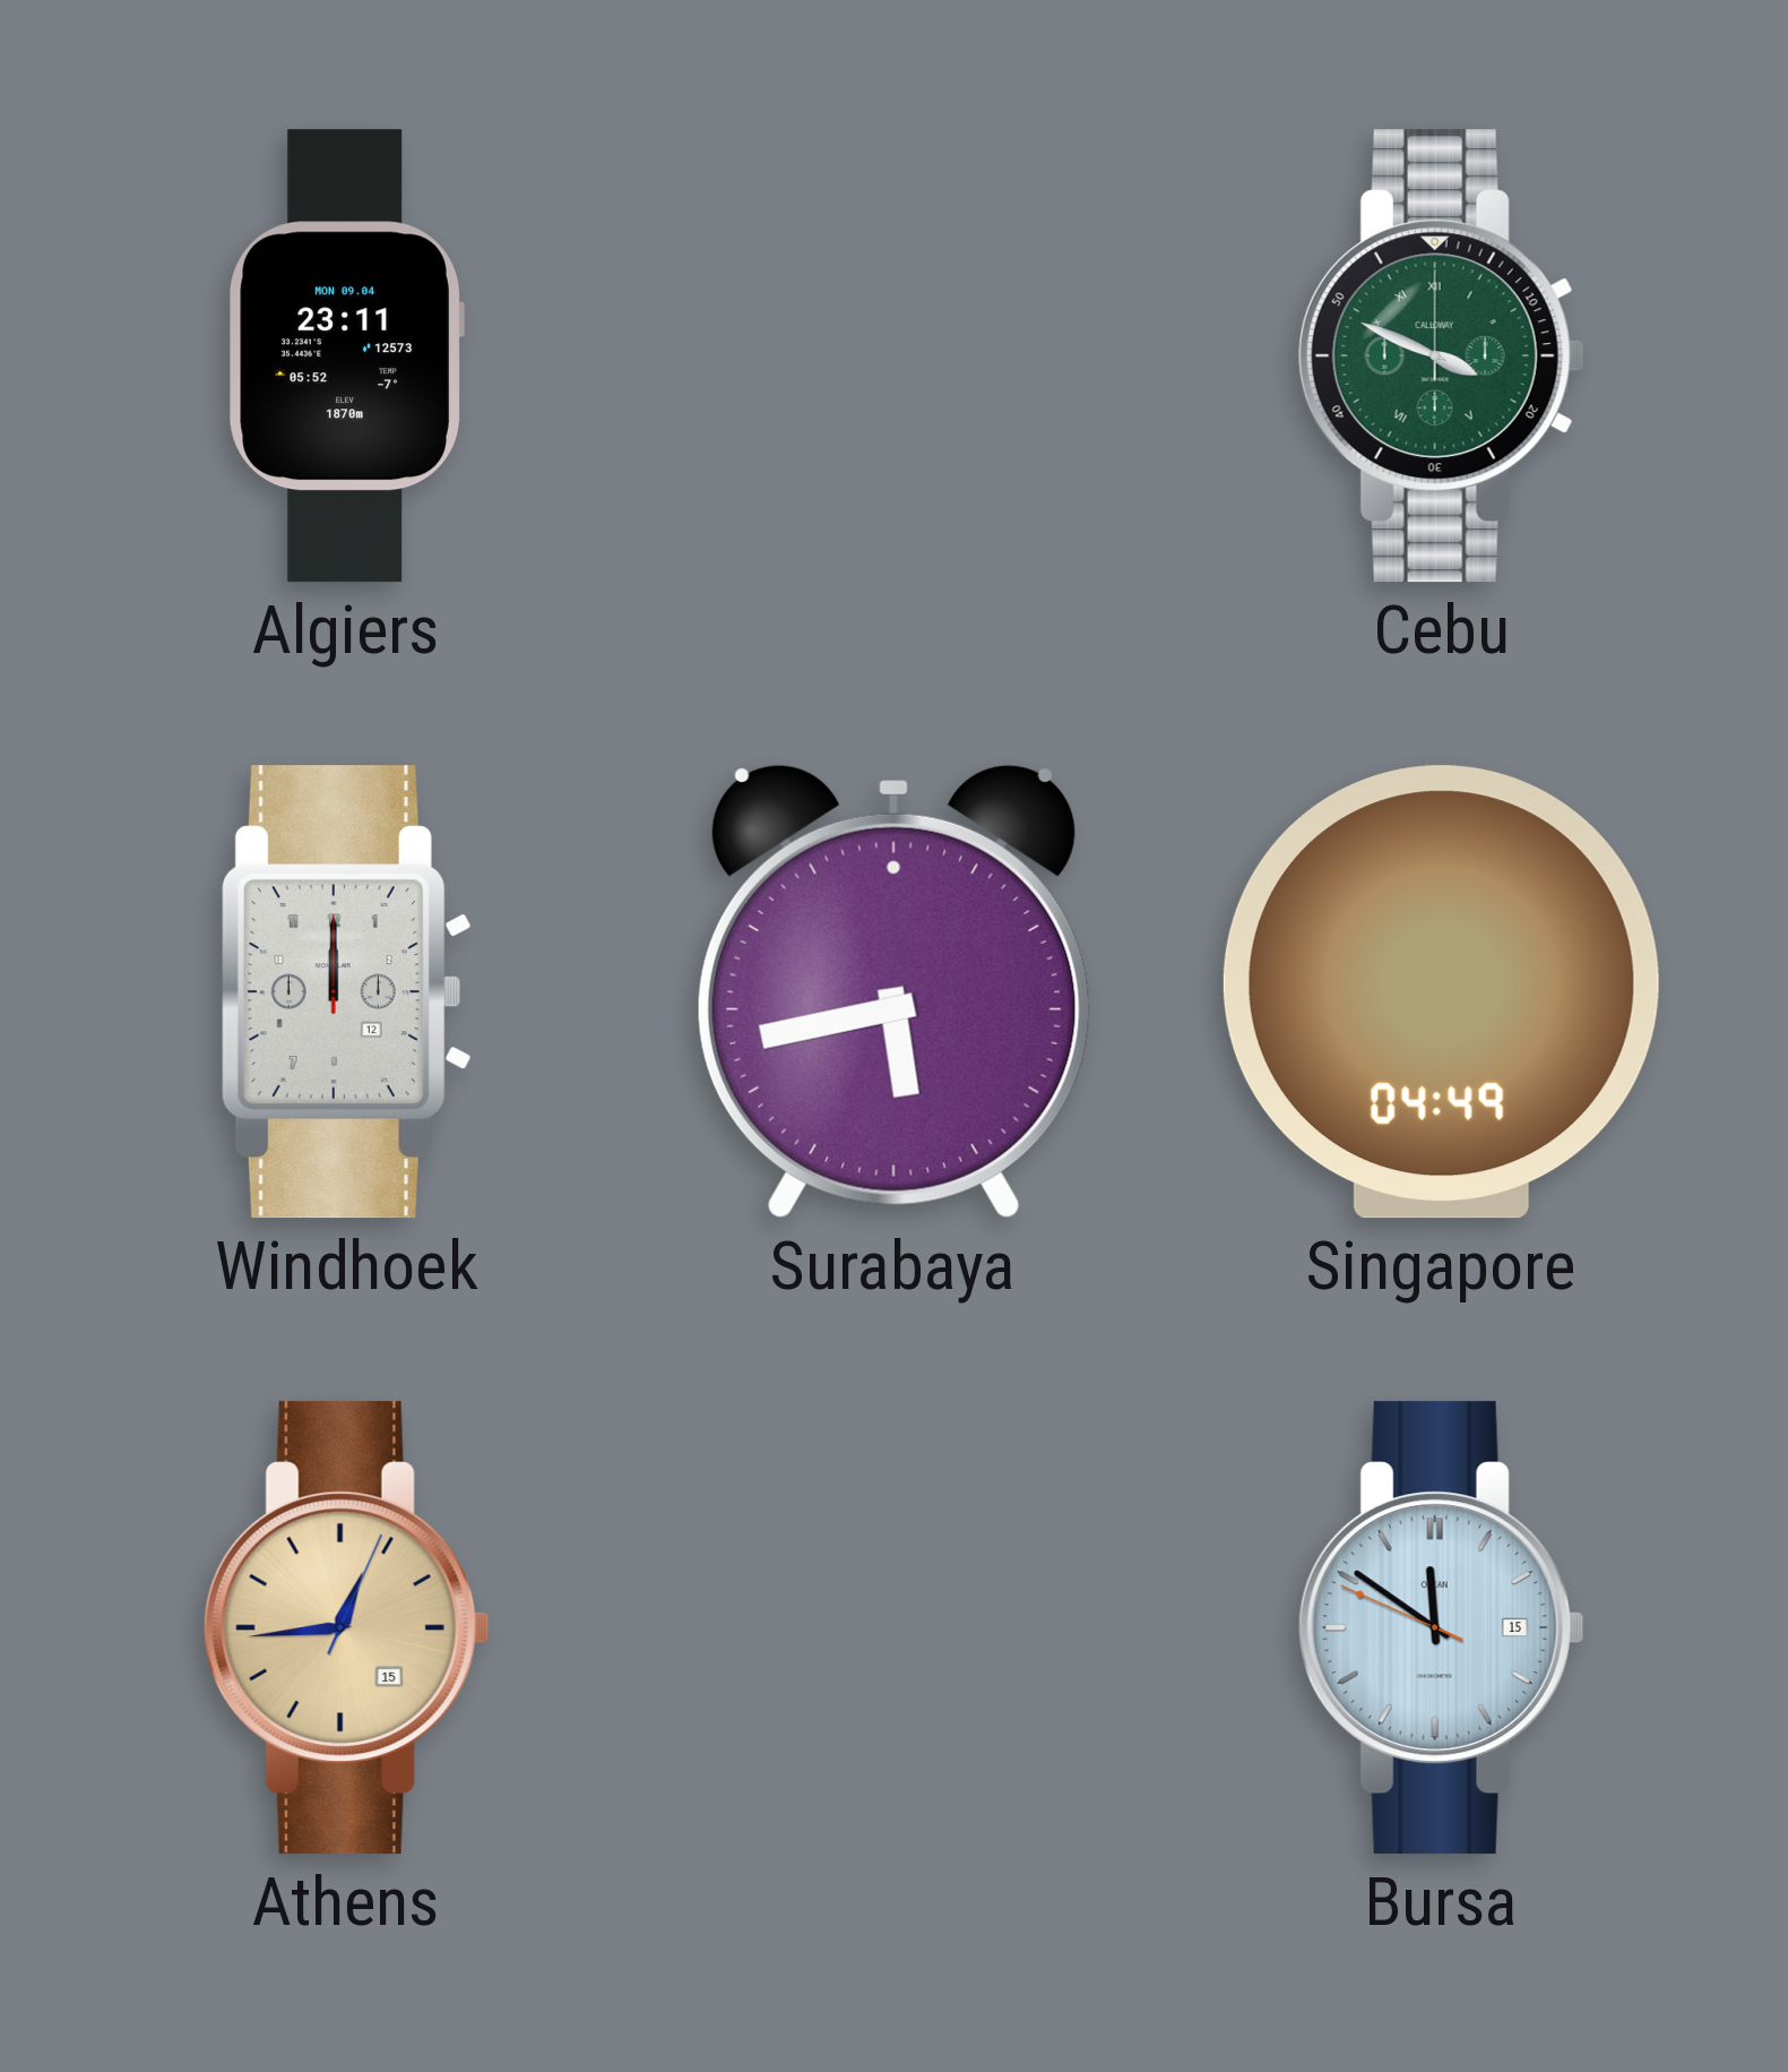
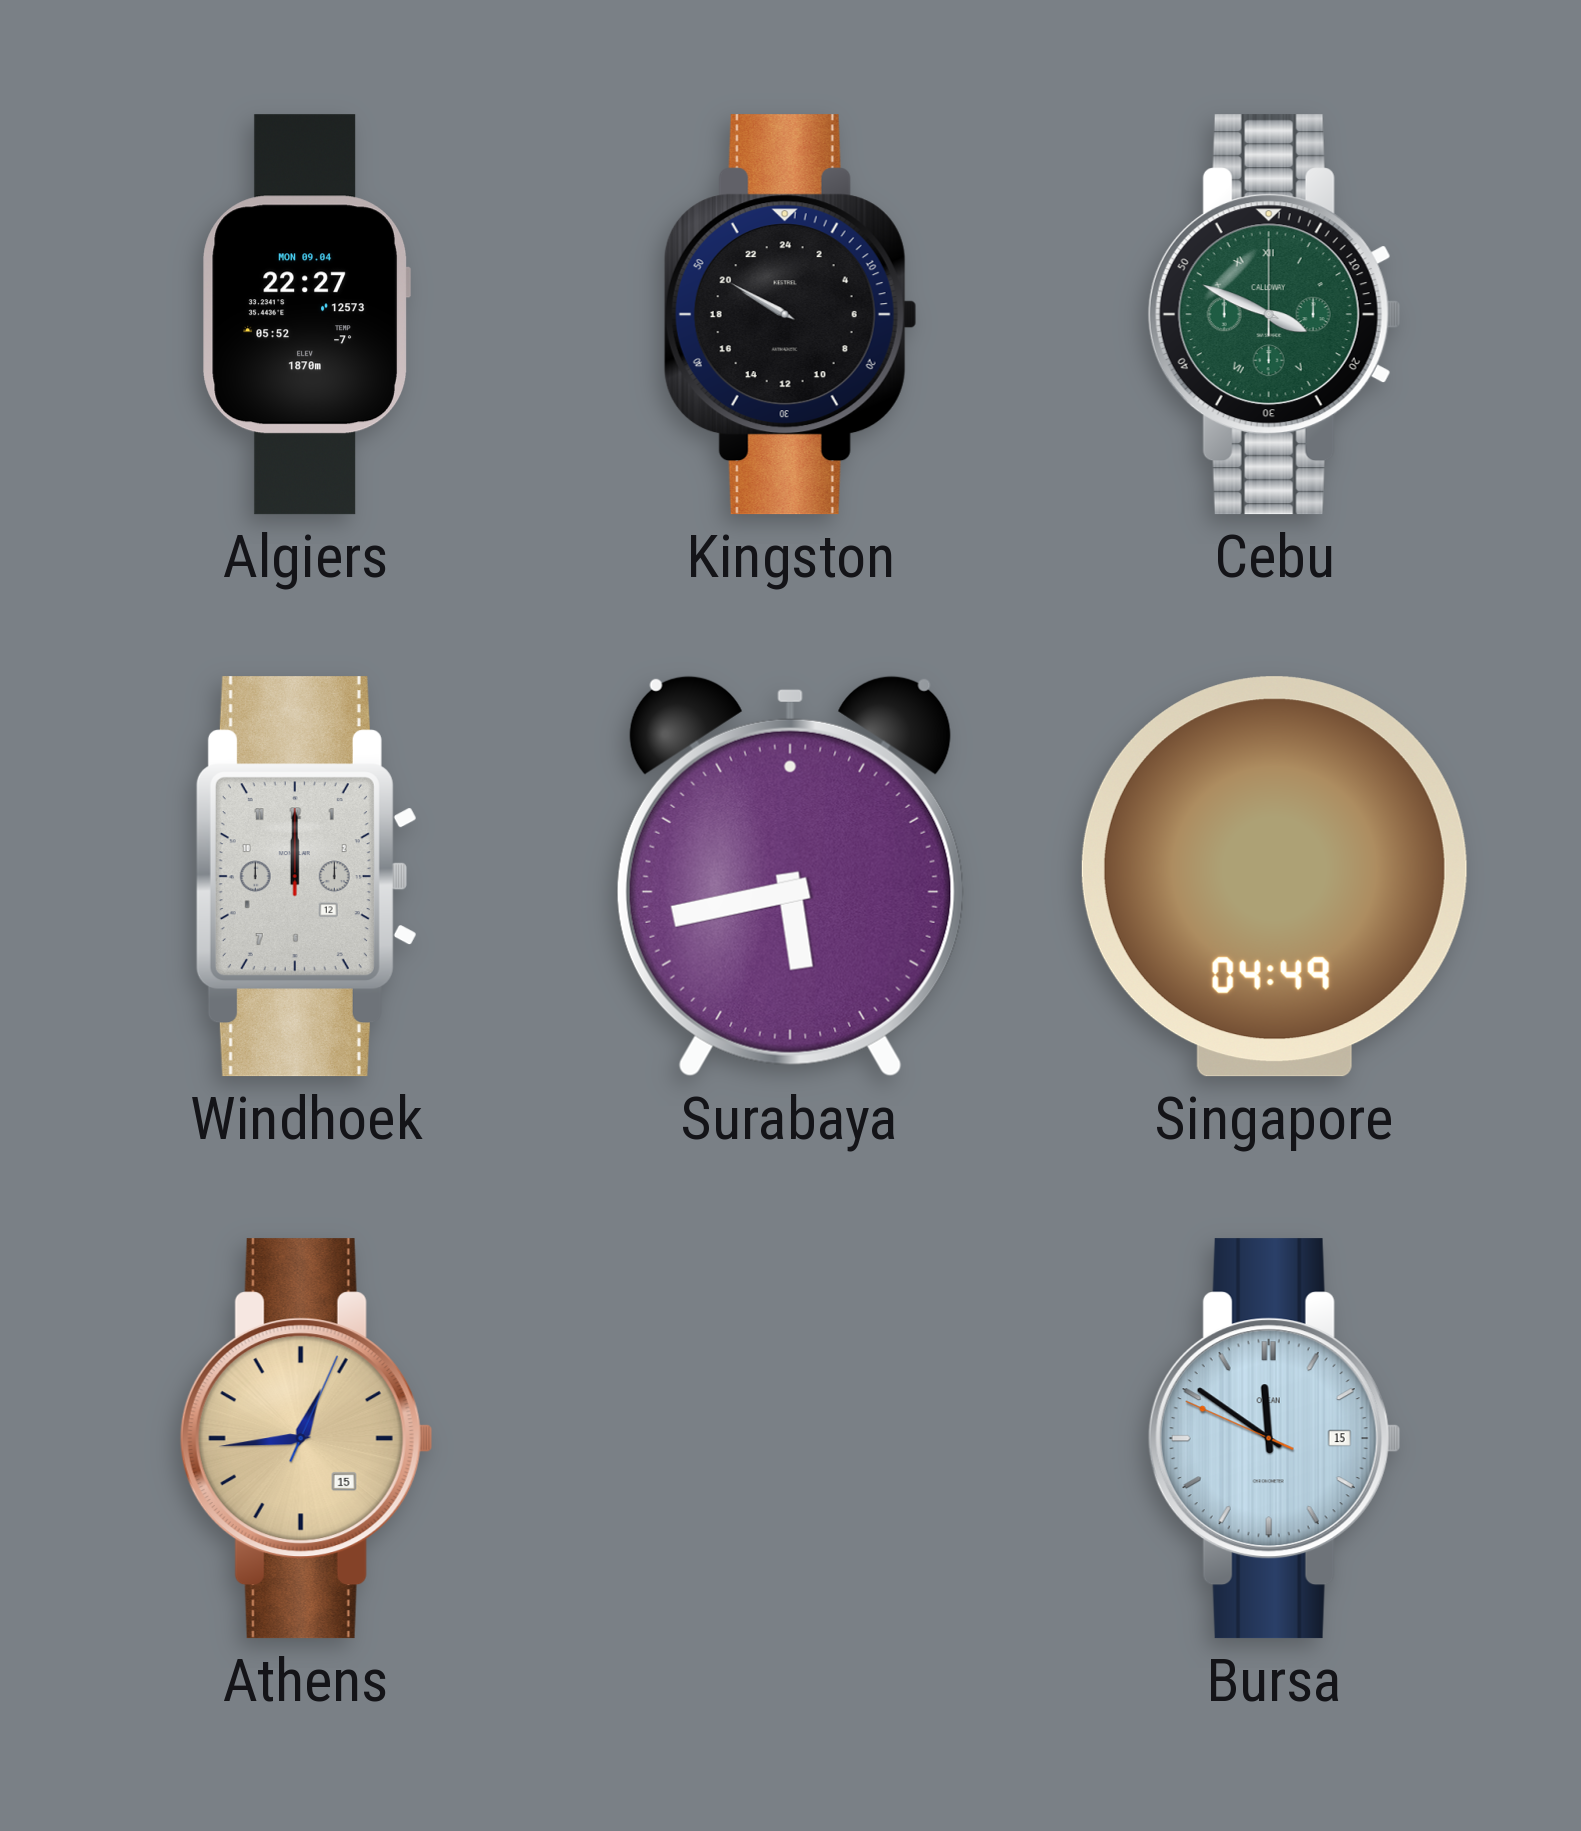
Algiers: 23:11 -> 22:27 (306, 315)
Kingston: none -> 19:50 (790, 315)
